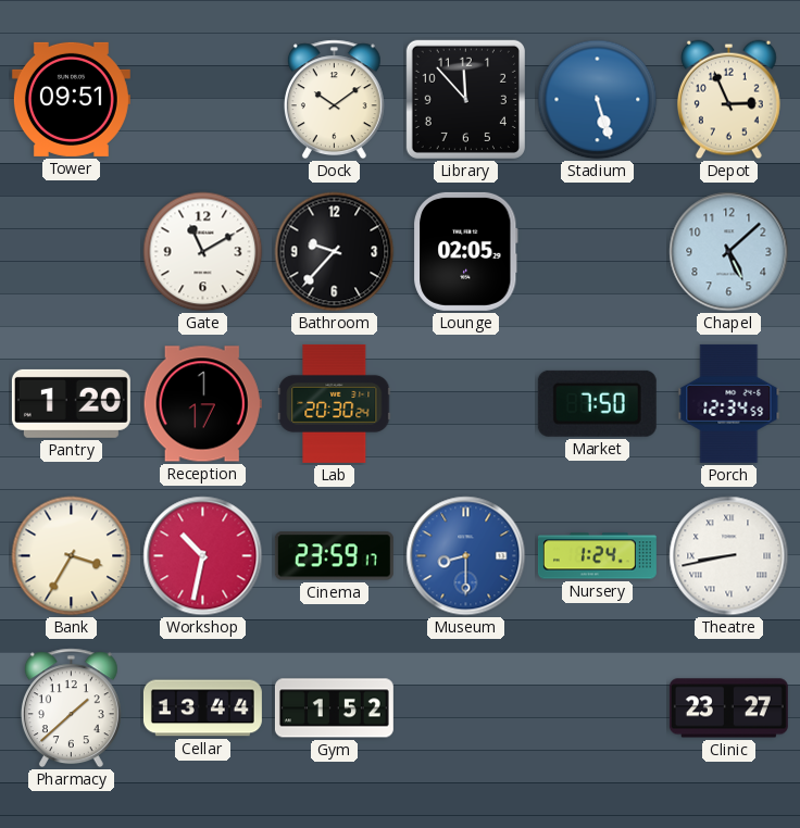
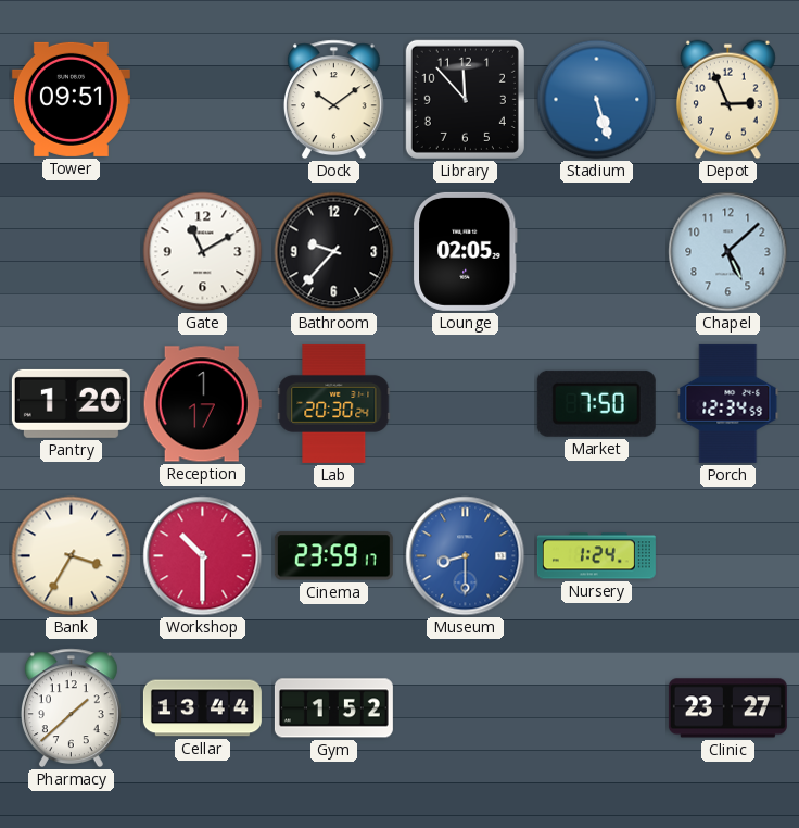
Workshop: 10:32 -> 10:30 (203, 556)
Theatre: 8:43 -> none (729, 556)
